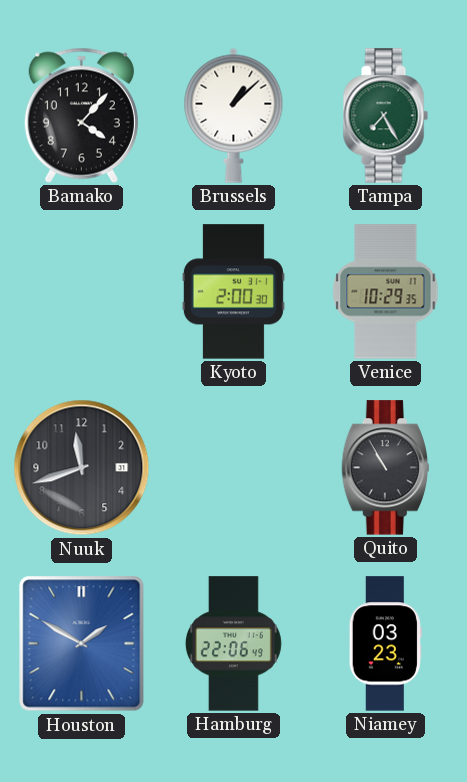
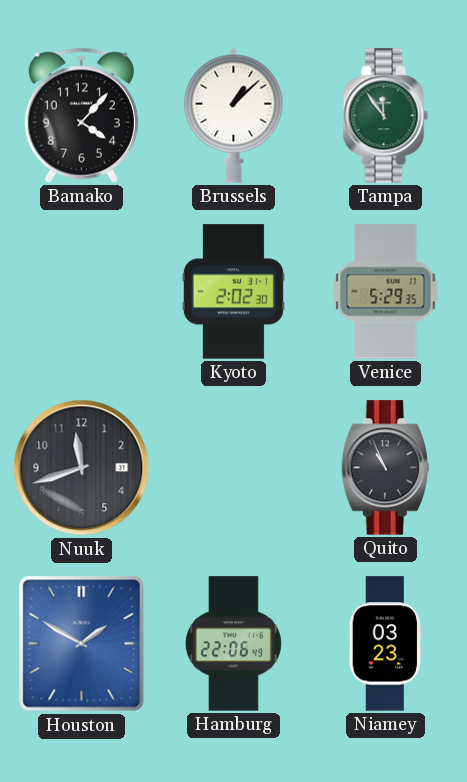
Tampa: 7:25 -> 11:54 (385, 116)
Kyoto: 2:00 -> 2:02 (233, 292)
Venice: 10:29 -> 5:29 (386, 292)
Quito: 10:55 -> 10:56 (385, 468)
